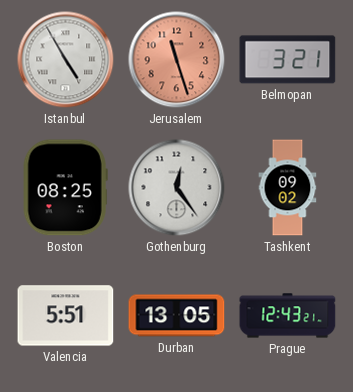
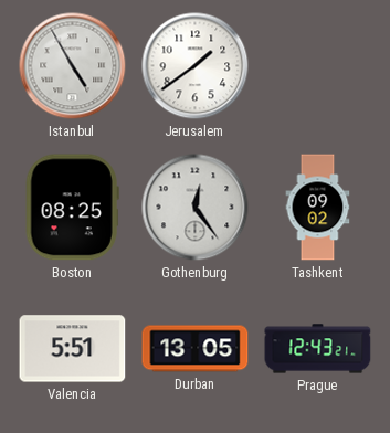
Jerusalem: 11:27 -> 1:39 (196, 66)
Jerusalem dial: salmon -> white (196, 66)
Belmopan: 3:21 -> none (288, 60)
